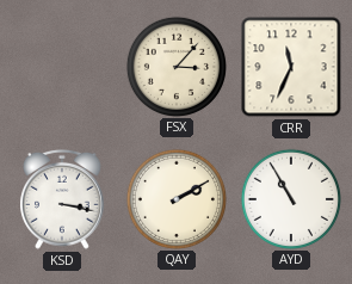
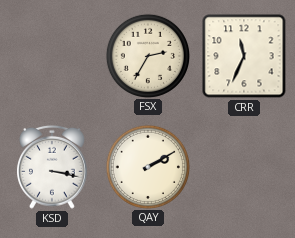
FSX: 3:07 -> 2:35 (147, 55)
AYD: 10:55 -> none (290, 198)
